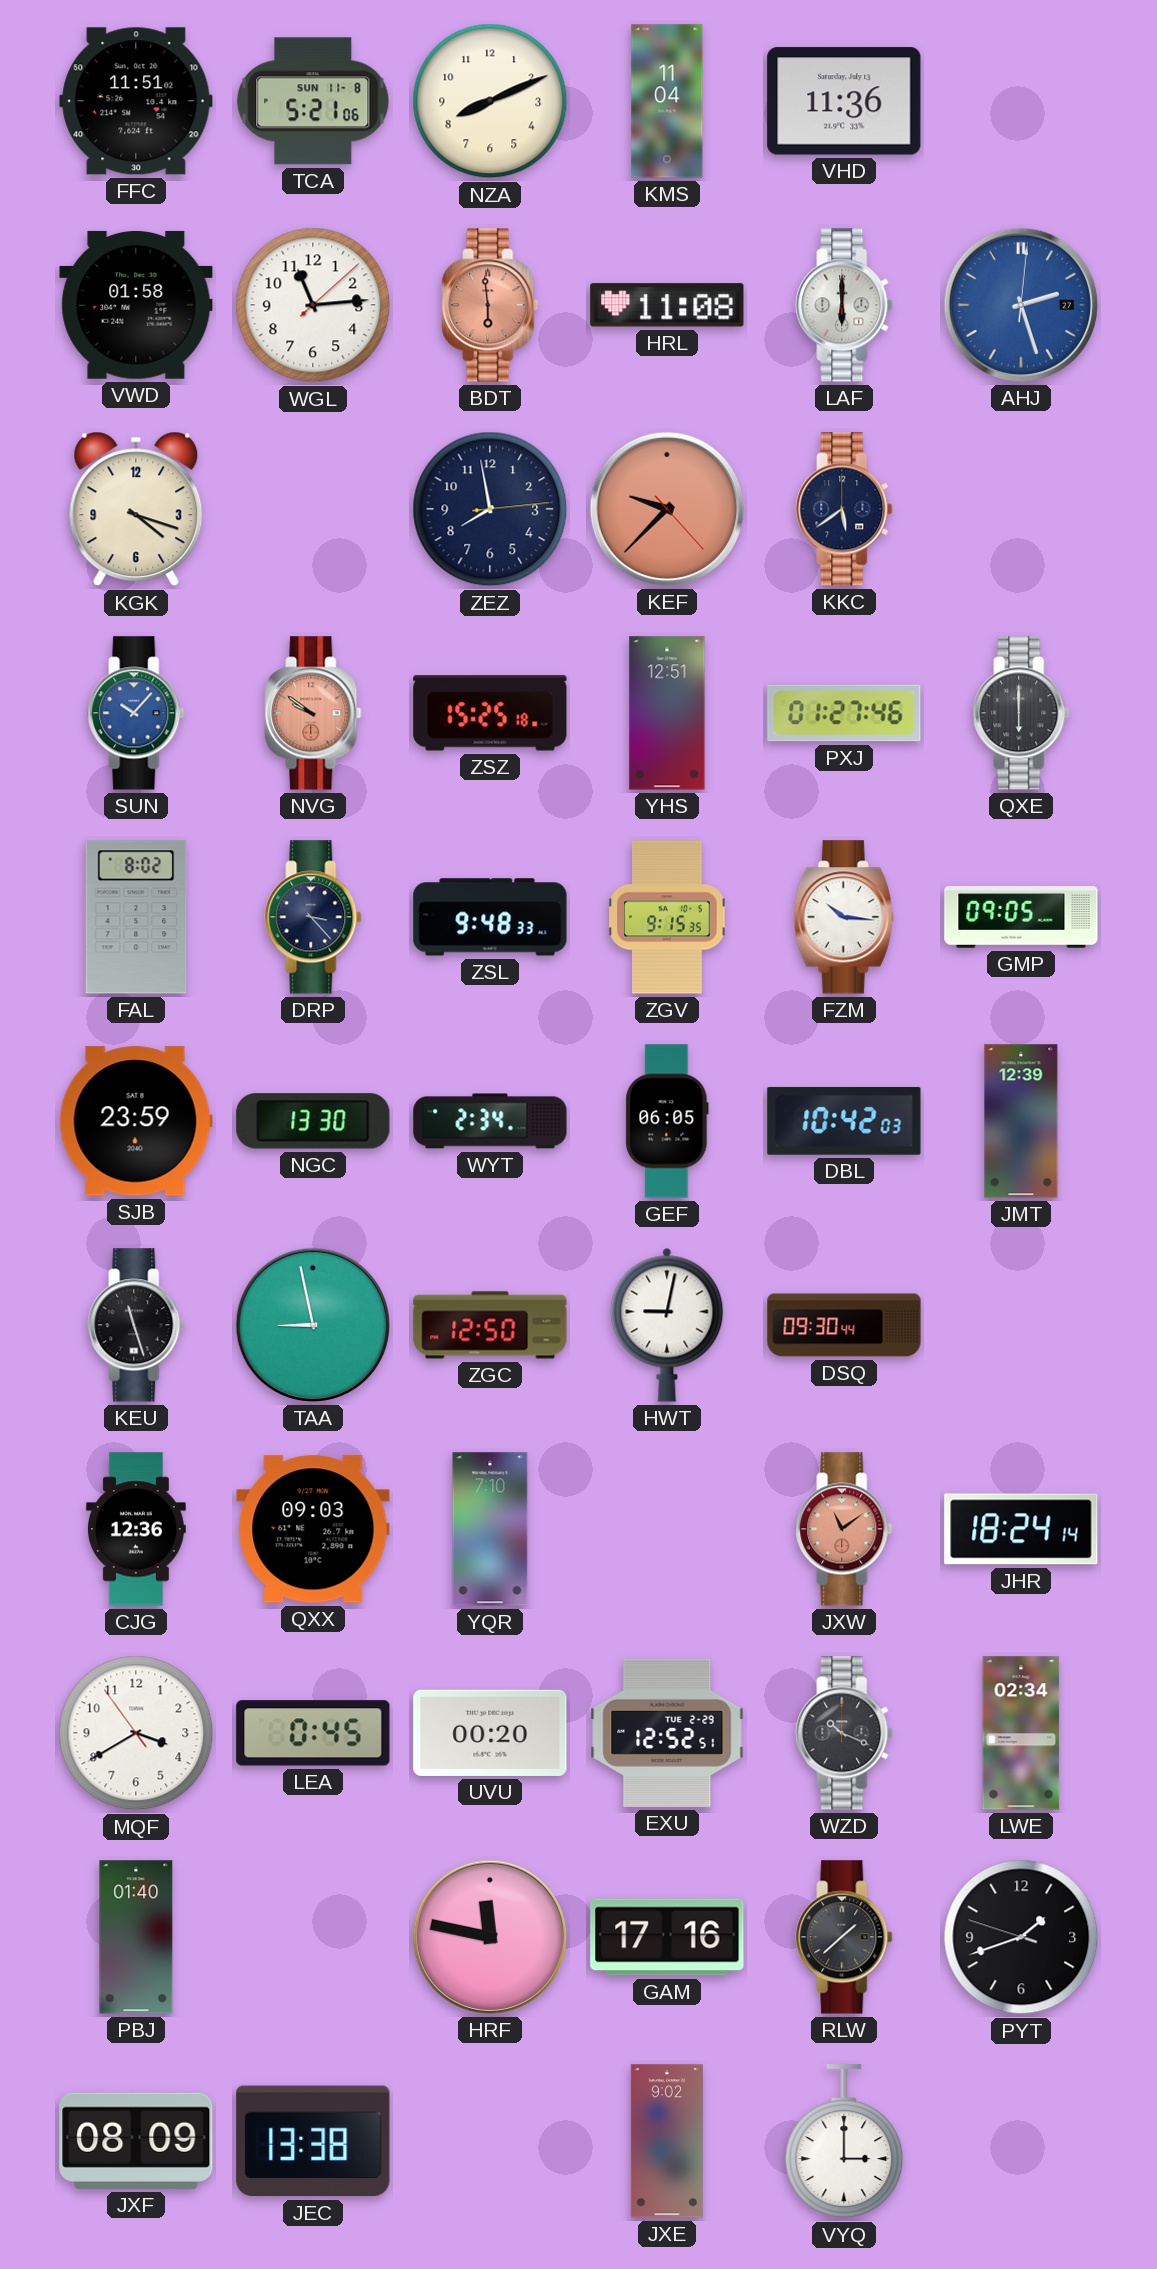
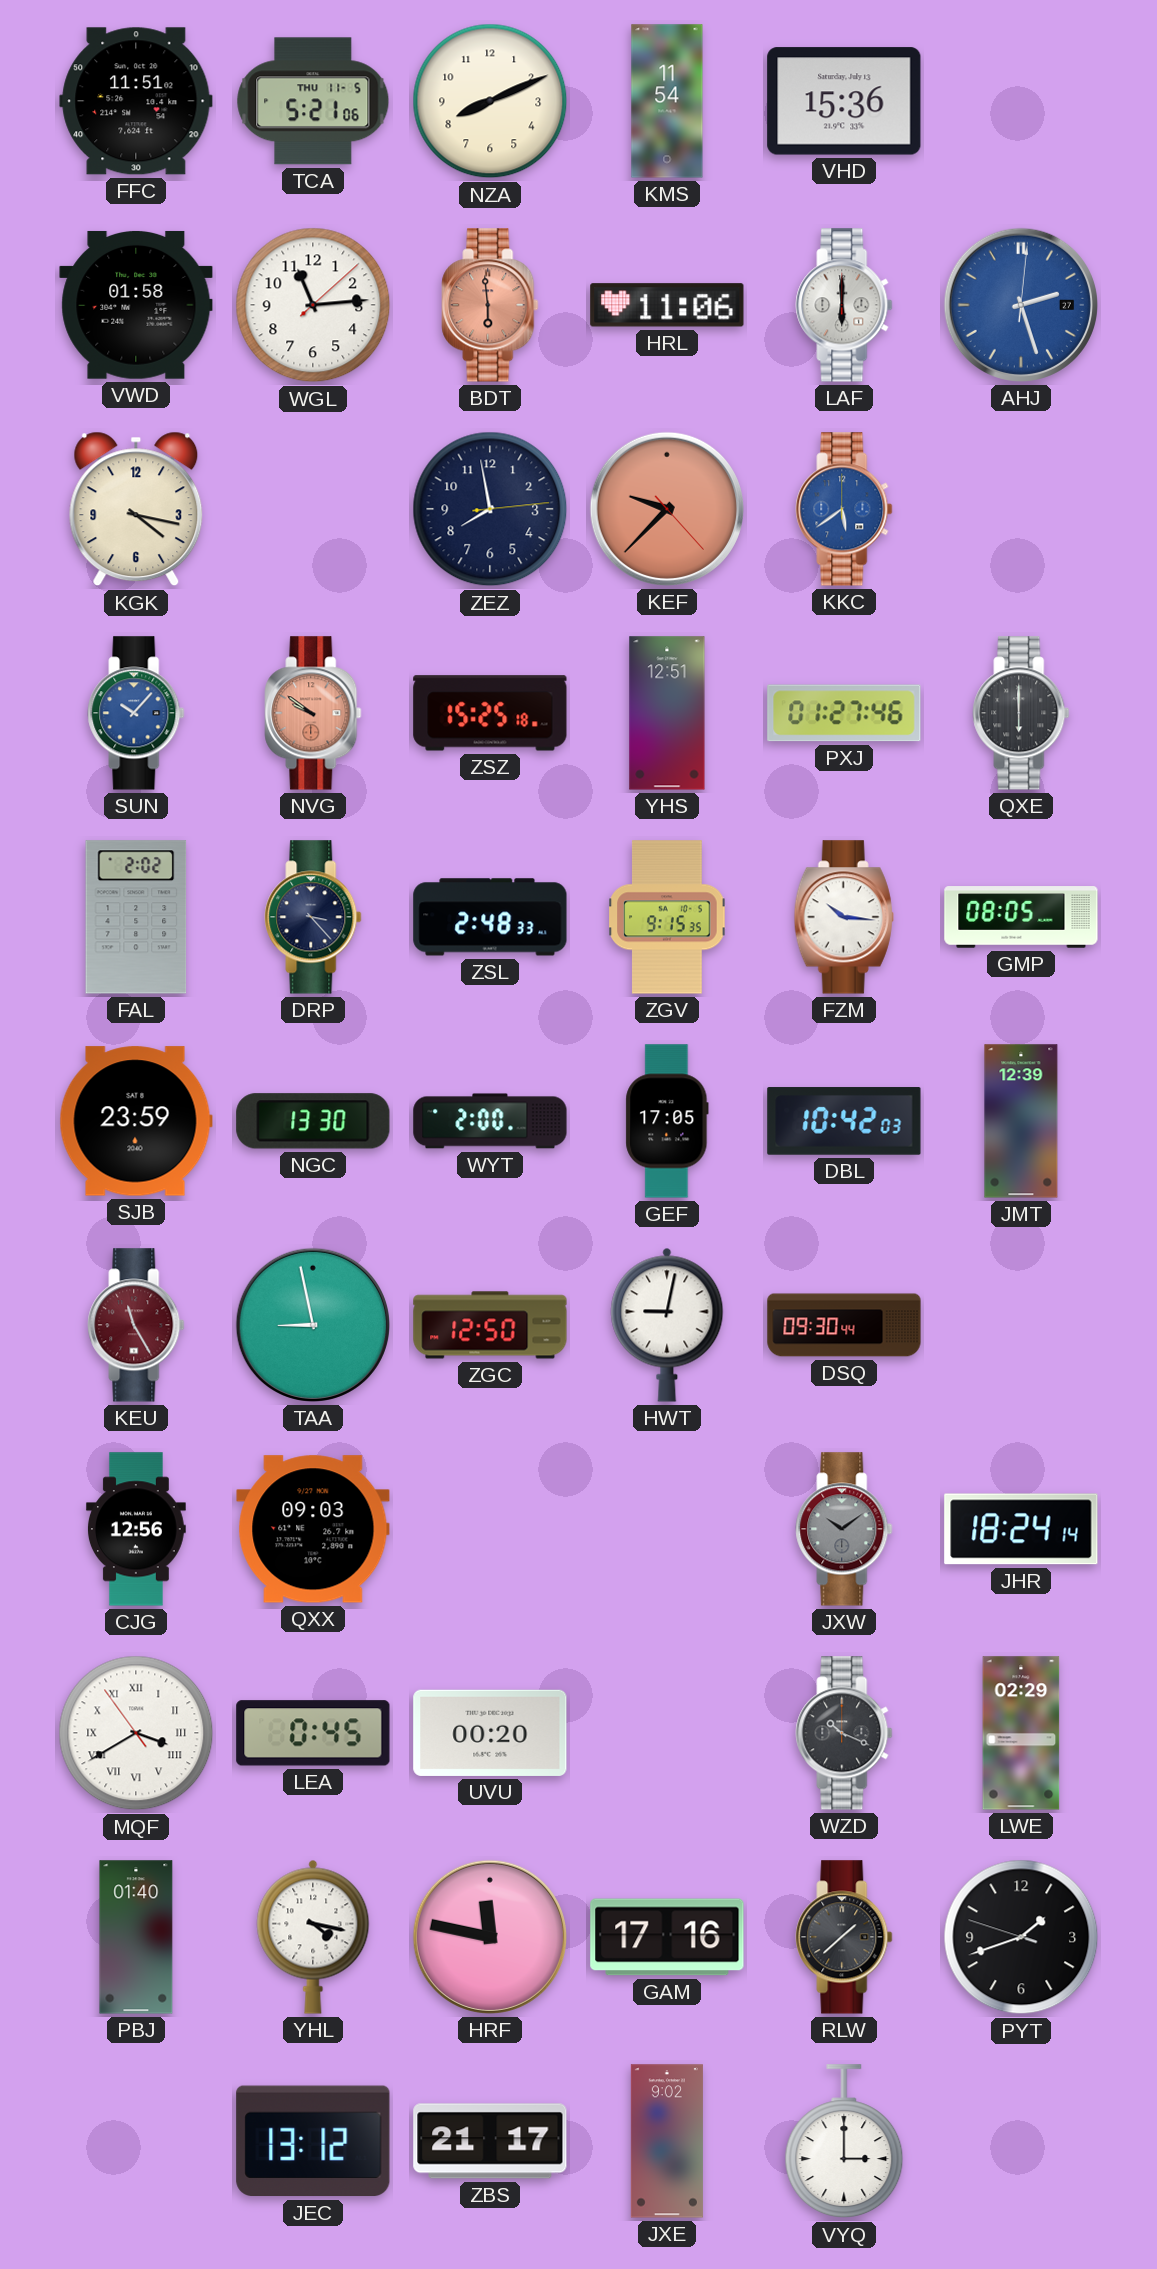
TCA date: SUN 11-8 -> THU 11-5 (313, 101)
KMS: 11:04 -> 11:54 (667, 101)
VHD: 11:36 -> 15:36 (844, 101)
HRL: 11:08 -> 11:06 (667, 305)
KGK: 4:18 -> 4:17 (136, 509)
KKC dial: navy -> blue (844, 509)
FAL: 8:02 -> 2:02 (136, 917)
ZSL: 9:48 -> 2:48 (490, 917)
GMP: 09:05 -> 08:05 (1021, 917)
WYT: 2:34 -> 2:00 (490, 1121)
GEF: 06:05 -> 17:05 (667, 1121)
KEU: 11:27 -> 11:25 (136, 1325)
KEU dial: black -> burgundy (136, 1325)
CJG: 12:36 -> 12:56 (136, 1529)
YQR: 7:10 -> none (490, 1529)
JXW: 11:09 -> 10:09 (844, 1529)
JXW dial: salmon -> grey (844, 1529)
MQF numerals: Arabic -> Roman (136, 1733)
EXU: 12:52 -> none (667, 1733)
LWE: 02:34 -> 02:29 (1021, 1733)
YHL: none -> 4:17 (313, 1937)
JXF: 08:09 -> none (136, 2141)
JEC: 13:38 -> 13:12 (313, 2141)
ZBS: none -> 21:17 (490, 2141)
